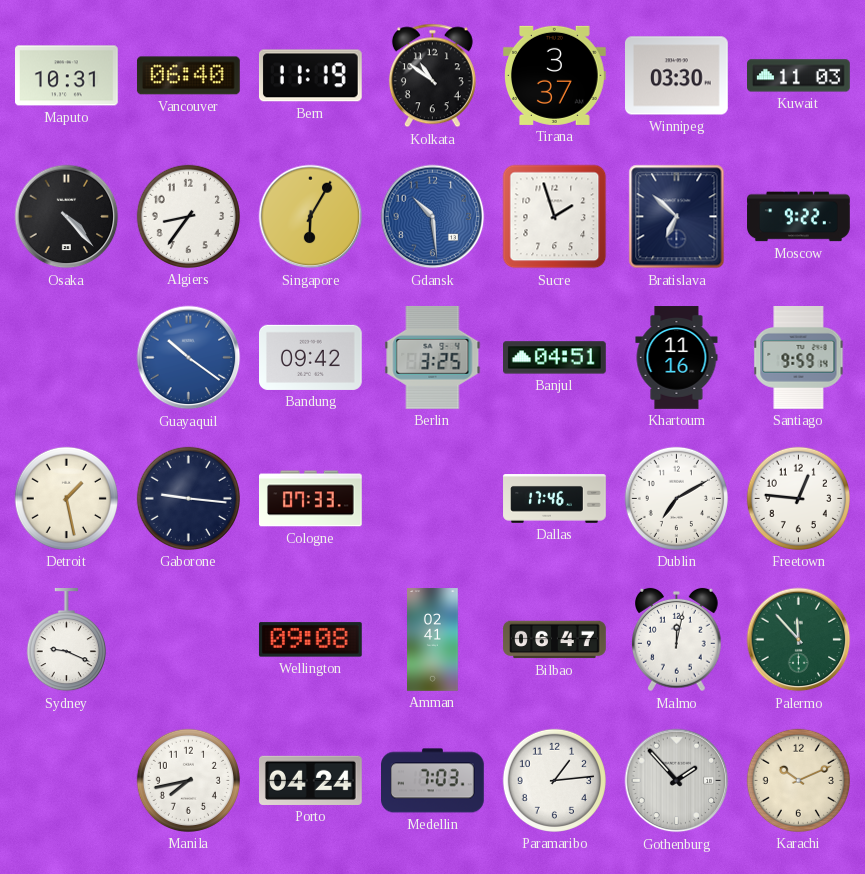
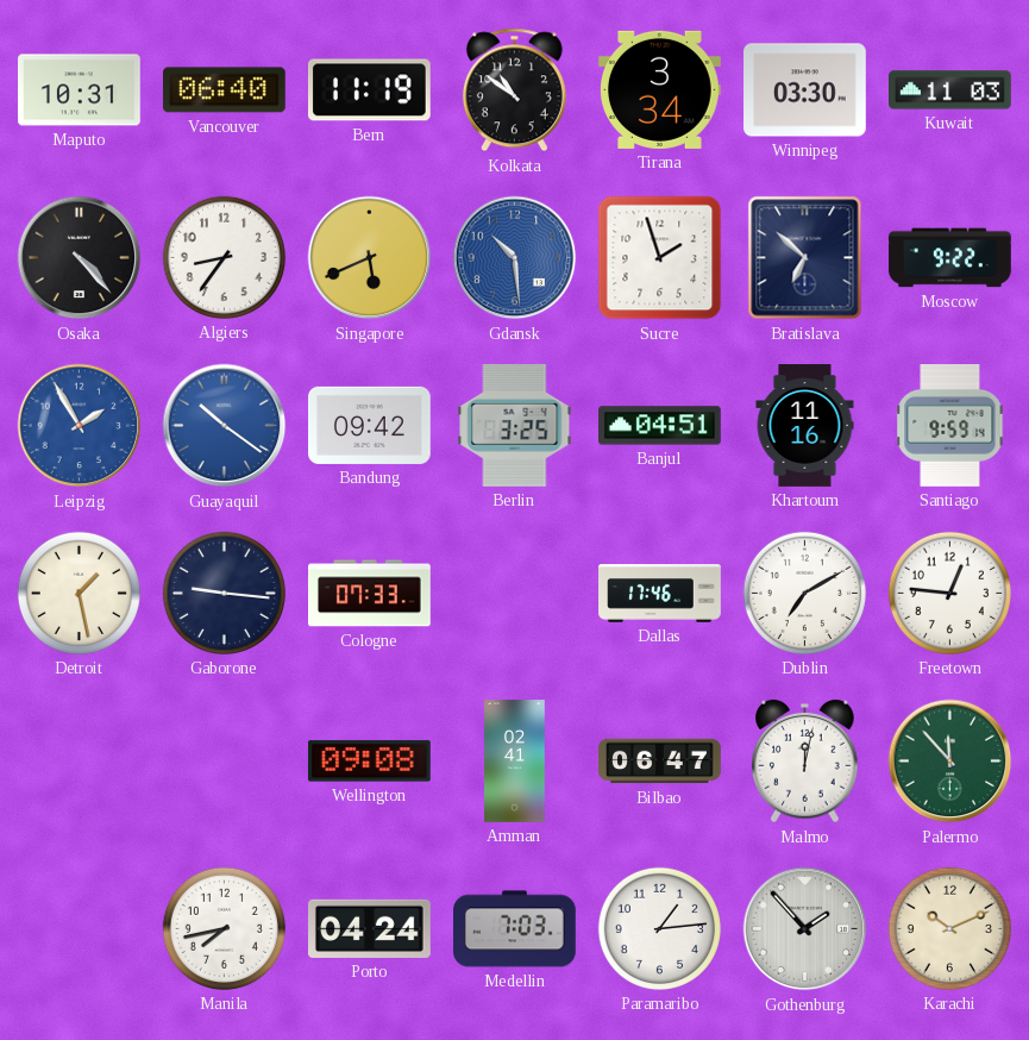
Tirana: 3:37 -> 3:34 (660, 89)
Singapore: 6:05 -> 5:41 (370, 258)
Leipzig: none -> 1:55 (80, 426)
Sydney: 9:19 -> none (66, 641)
